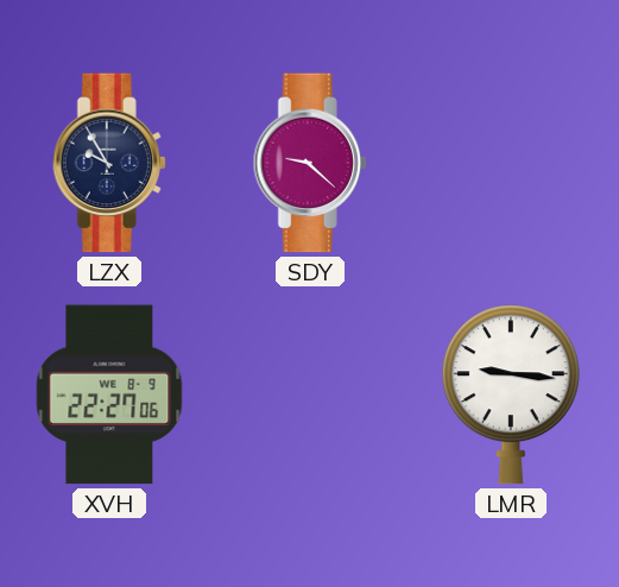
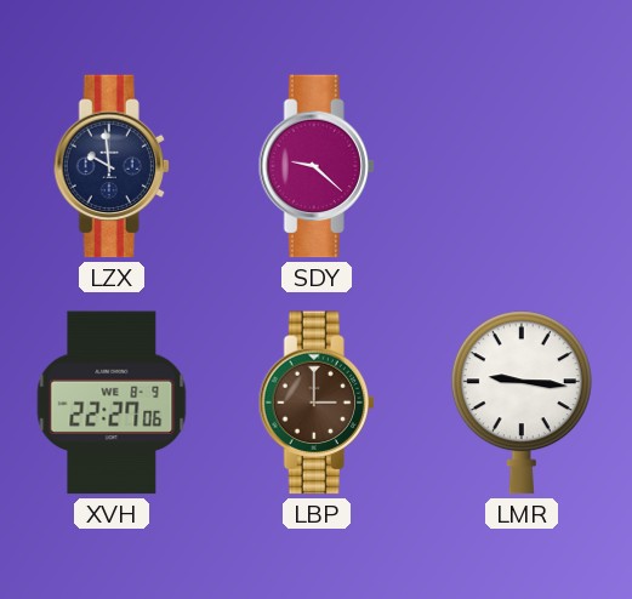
LZX: 9:55 -> 9:59 (112, 166)
LBP: none -> 3:00 (317, 403)
